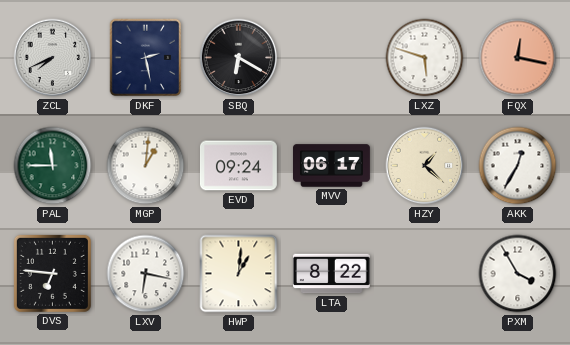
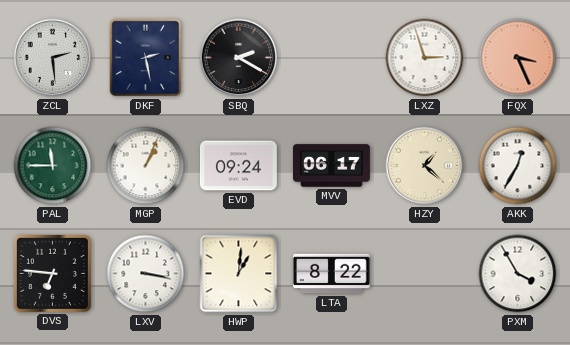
ZCL: 7:41 -> 2:29 (53, 58)
SBQ: 6:20 -> 2:20 (239, 58)
LXZ: 5:48 -> 2:57 (425, 58)
FQX: 12:17 -> 3:26 (518, 58)
MGP: 1:01 -> 1:04 (146, 166)
LXV: 6:17 -> 3:17 (146, 274)
